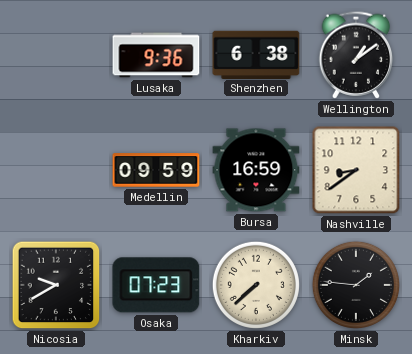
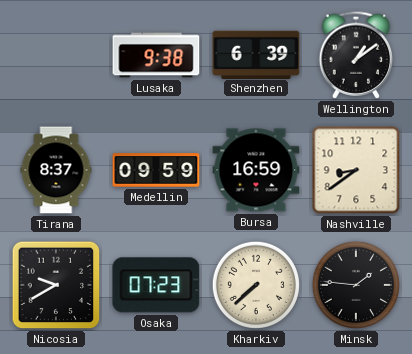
Lusaka: 9:36 -> 9:38 (156, 55)
Shenzhen: 6:38 -> 6:39 (256, 54)
Tirana: none -> 8:37 (56, 170)
